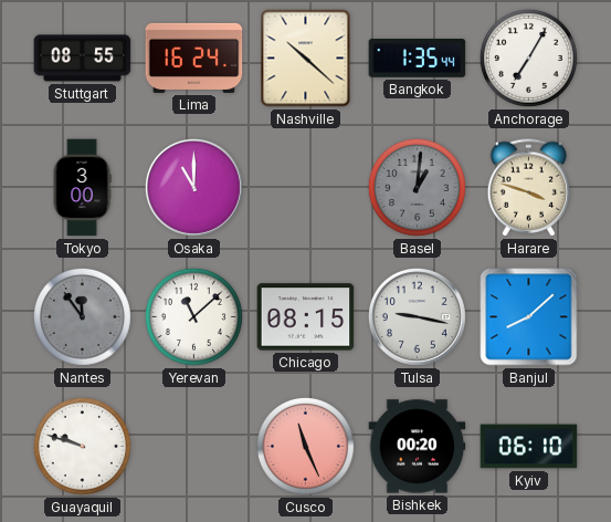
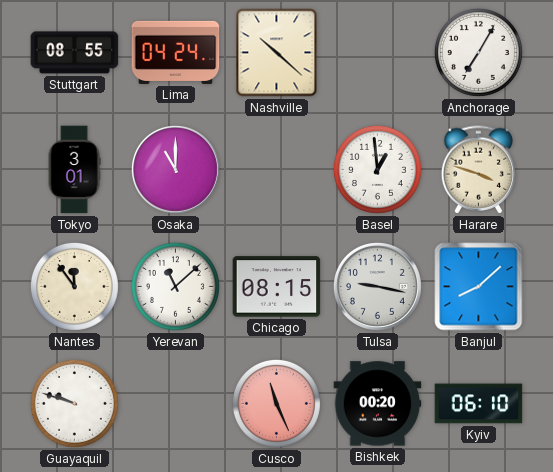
Lima: 16:24 -> 04:24 (176, 52)
Bangkok: 1:35 -> none (418, 59)
Tokyo: 3:00 -> 3:01 (74, 170)
Basel: 1:01 -> 12:59 (377, 169)
Basel dial: grey -> white (377, 169)
Nantes dial: grey -> cream (74, 286)
